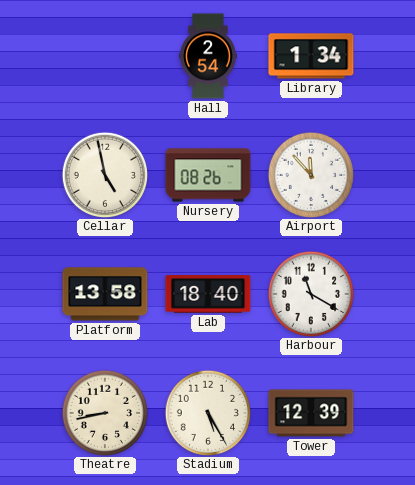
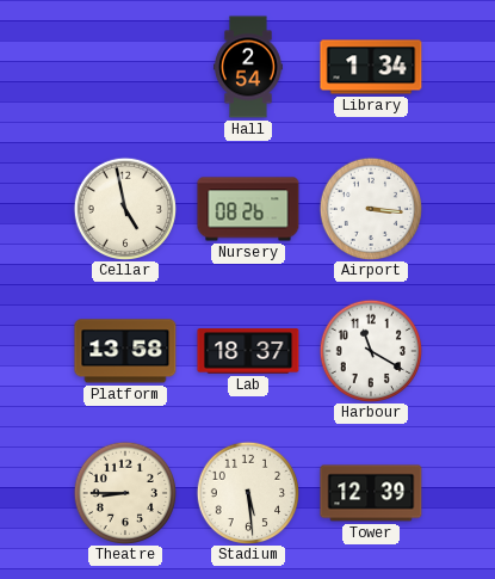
Airport: 11:53 -> 3:16 (370, 208)
Lab: 18:40 -> 18:37 (248, 351)
Theatre: 8:43 -> 8:45 (124, 492)
Stadium: 5:25 -> 5:29 (247, 492)
